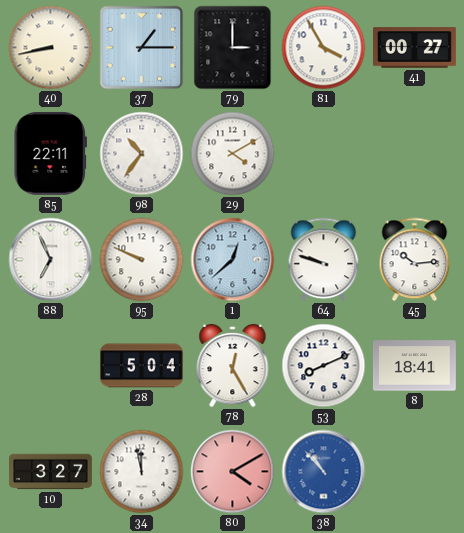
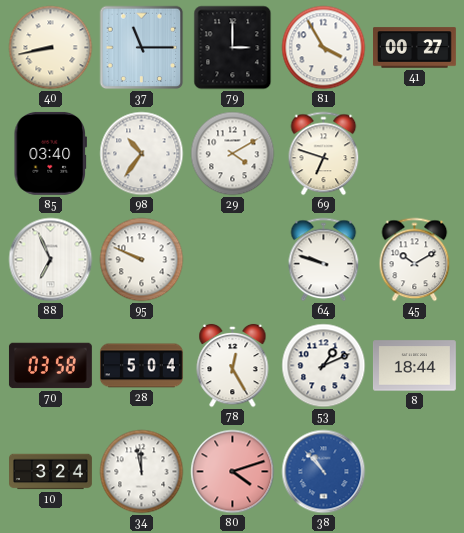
37: 1:15 -> 11:15 (142, 48)
85: 22:11 -> 03:40 (50, 153)
69: none -> 6:48 (324, 154)
1: 12:38 -> none (233, 260)
45: 10:14 -> 10:10 (415, 260)
70: none -> 03:58 (50, 366)
53: 8:11 -> 1:11 (324, 366)
8: 18:41 -> 18:44 (415, 366)
10: 3:27 -> 3:24 (51, 472)
80: 4:10 -> 4:12 (233, 472)
